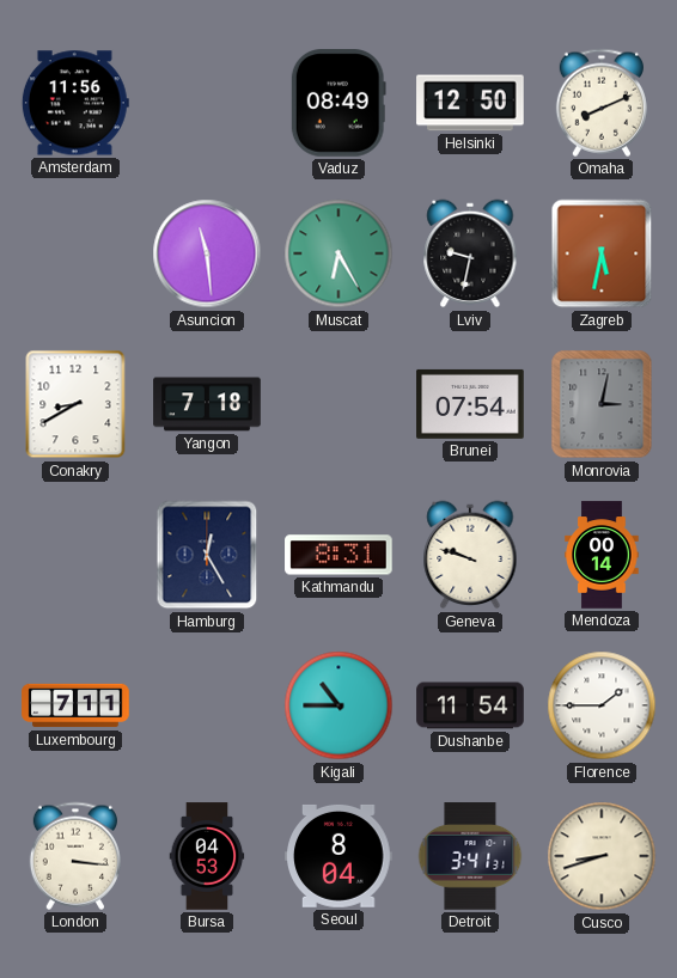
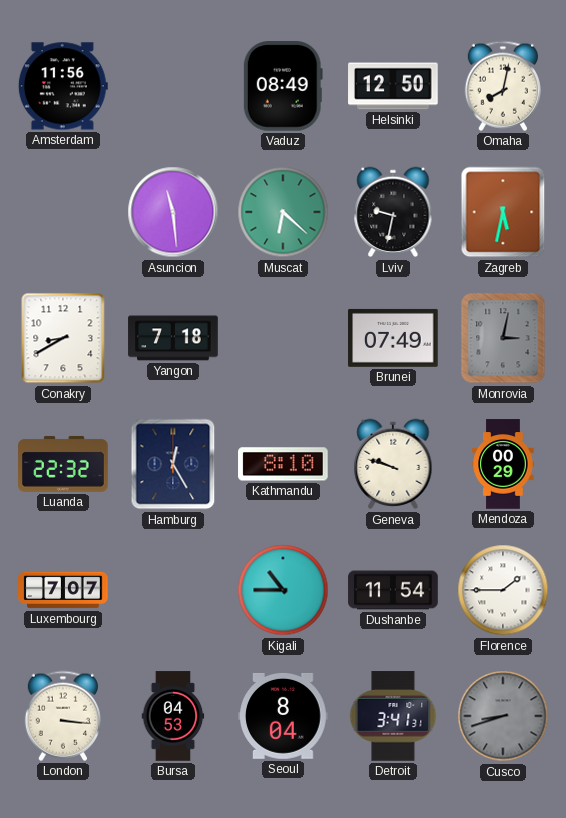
Omaha: 8:11 -> 8:02 (503, 86)
Muscat: 6:25 -> 6:22 (283, 212)
Brunei: 07:54 -> 07:49 (393, 338)
Luanda: none -> 22:32 (63, 464)
Kathmandu: 8:31 -> 8:10 (283, 464)
Mendoza: 00:14 -> 00:29 (503, 464)
Luxembourg: 7:11 -> 7:07 (63, 590)
Cusco dial: cream -> grey (503, 716)
